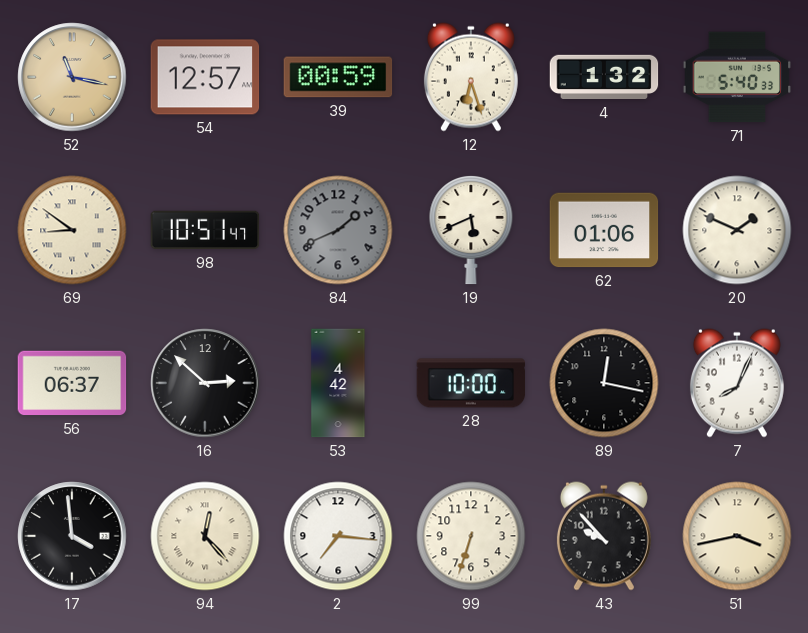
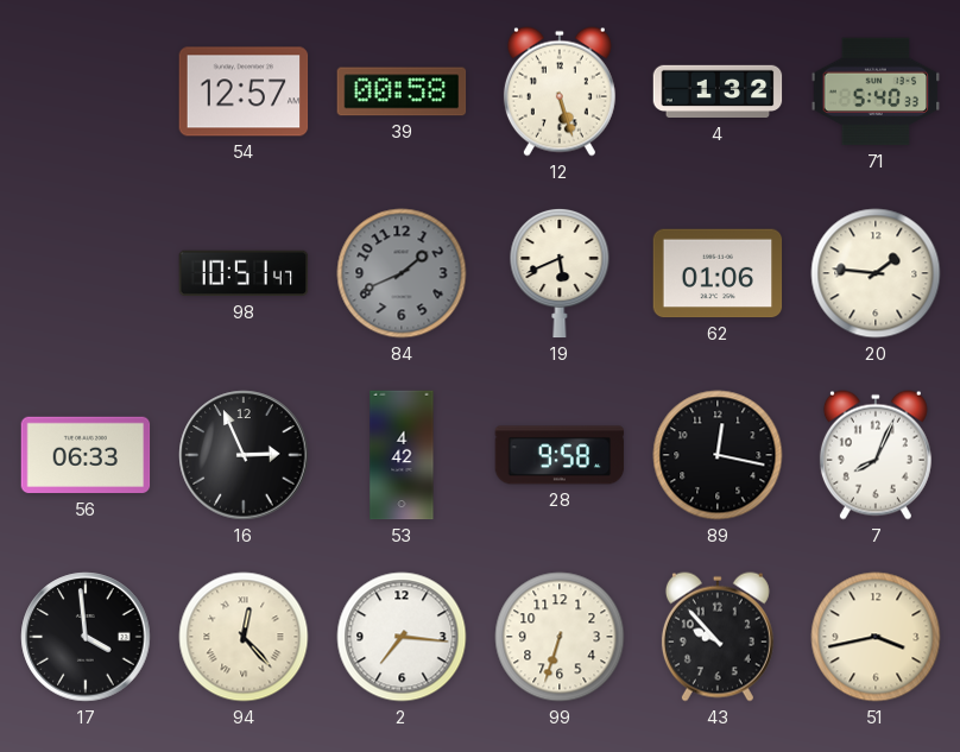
52: 11:17 -> none (72, 77)
39: 00:59 -> 00:58 (402, 91)
12: 6:27 -> 5:27 (560, 91)
69: 8:51 -> none (72, 230)
20: 1:49 -> 1:46 (876, 273)
56: 06:37 -> 06:33 (86, 455)
16: 2:52 -> 2:56 (244, 455)
28: 10:00 -> 9:58 (560, 455)
